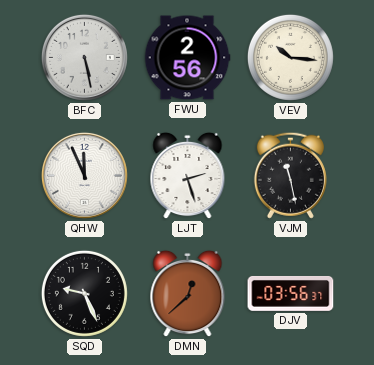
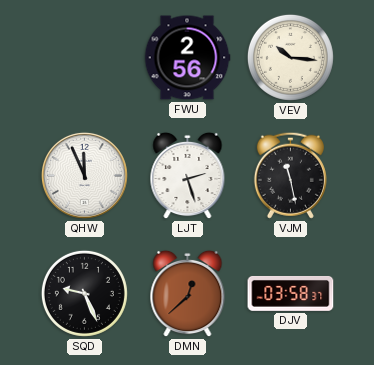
BFC: 5:28 -> none (84, 57)
DJV: 03:56 -> 03:58 (291, 293)
